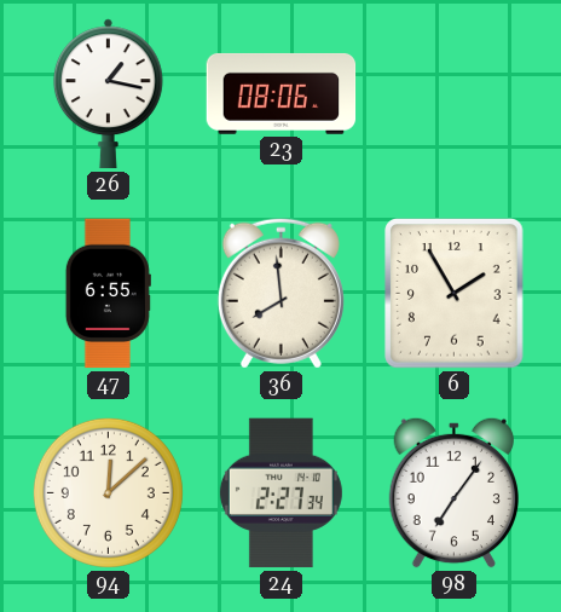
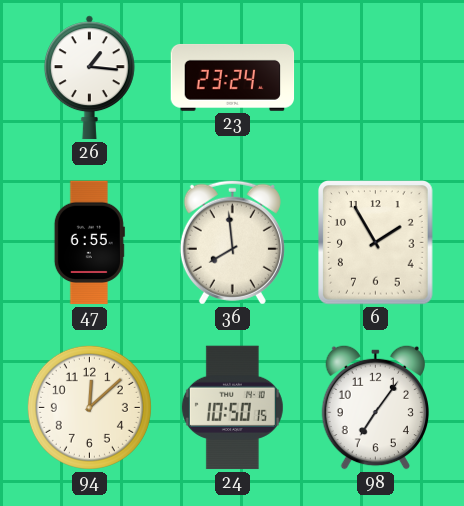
26: 1:17 -> 1:16 (89, 78)
23: 08:06 -> 23:24 (233, 77)
24: 2:27 -> 10:50 (232, 408)
